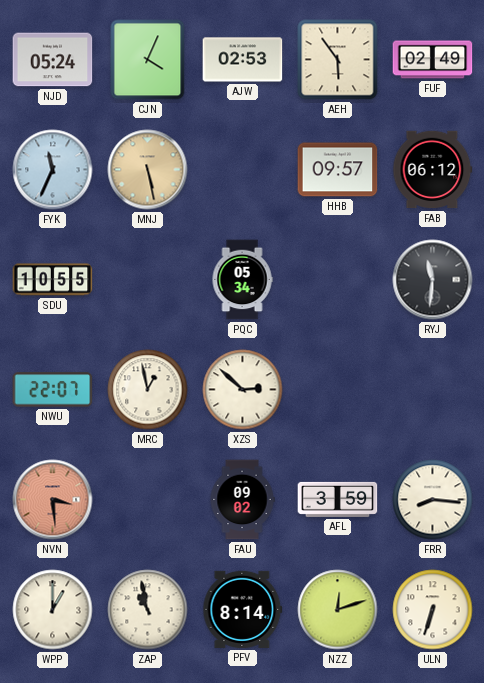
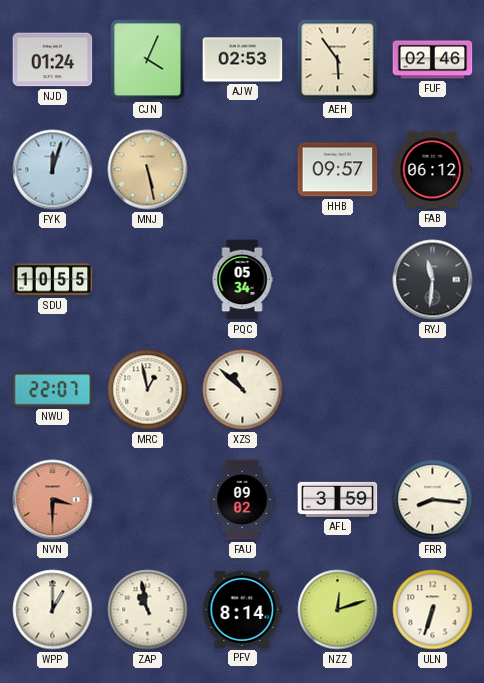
NJD: 05:24 -> 01:24 (53, 60)
FUF: 02:49 -> 02:46 (433, 60)
FYK: 11:34 -> 12:03 (53, 170)
XZS: 2:52 -> 10:52 (243, 390)
NVN: 3:29 -> 3:30 (53, 500)
